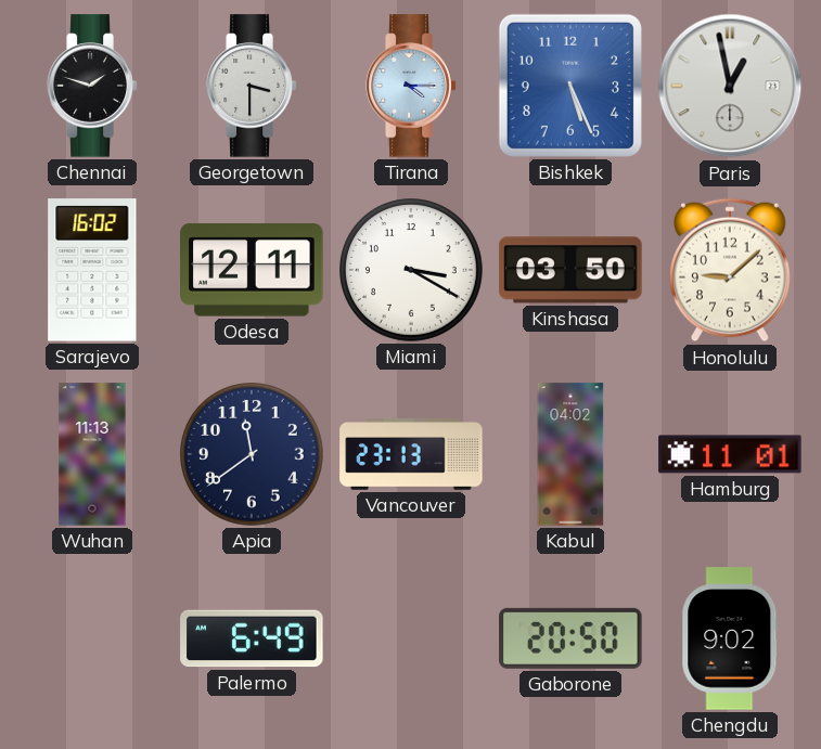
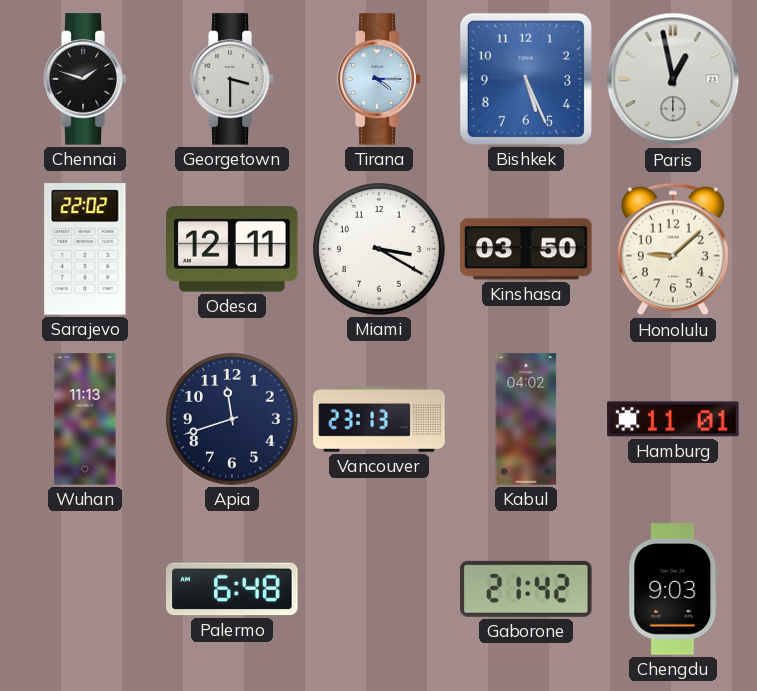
Sarajevo: 16:02 -> 22:02 (85, 249)
Apia: 11:39 -> 11:42 (233, 420)
Palermo: 6:49 -> 6:48 (232, 589)
Gaborone: 20:50 -> 21:42 (526, 589)
Chengdu: 9:02 -> 9:03 (673, 589)
